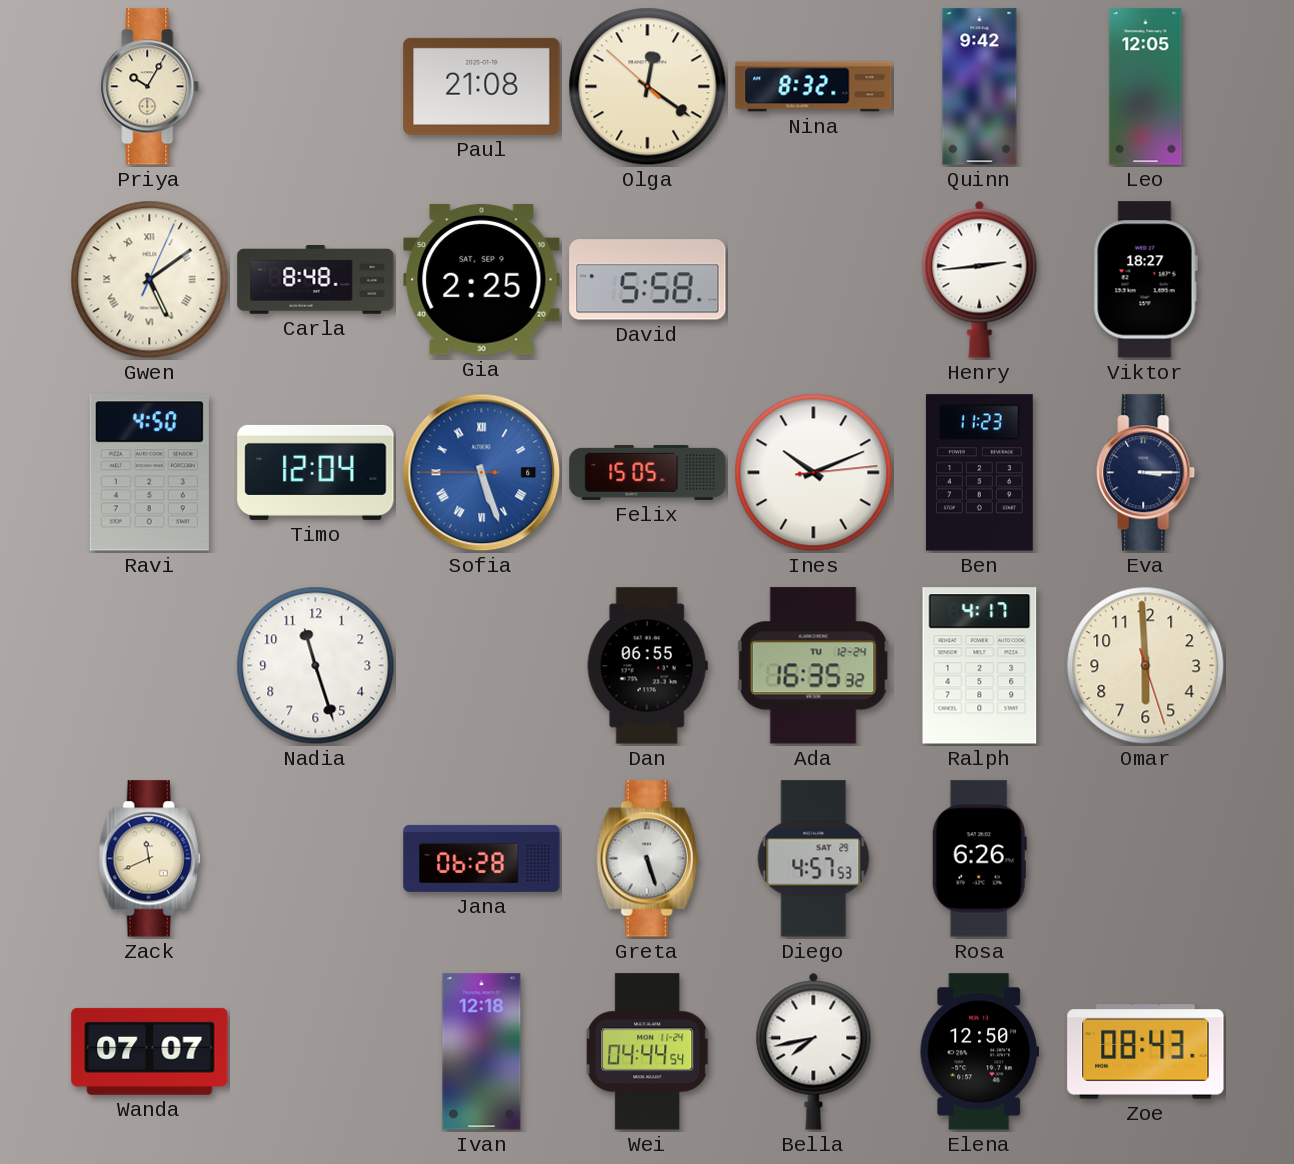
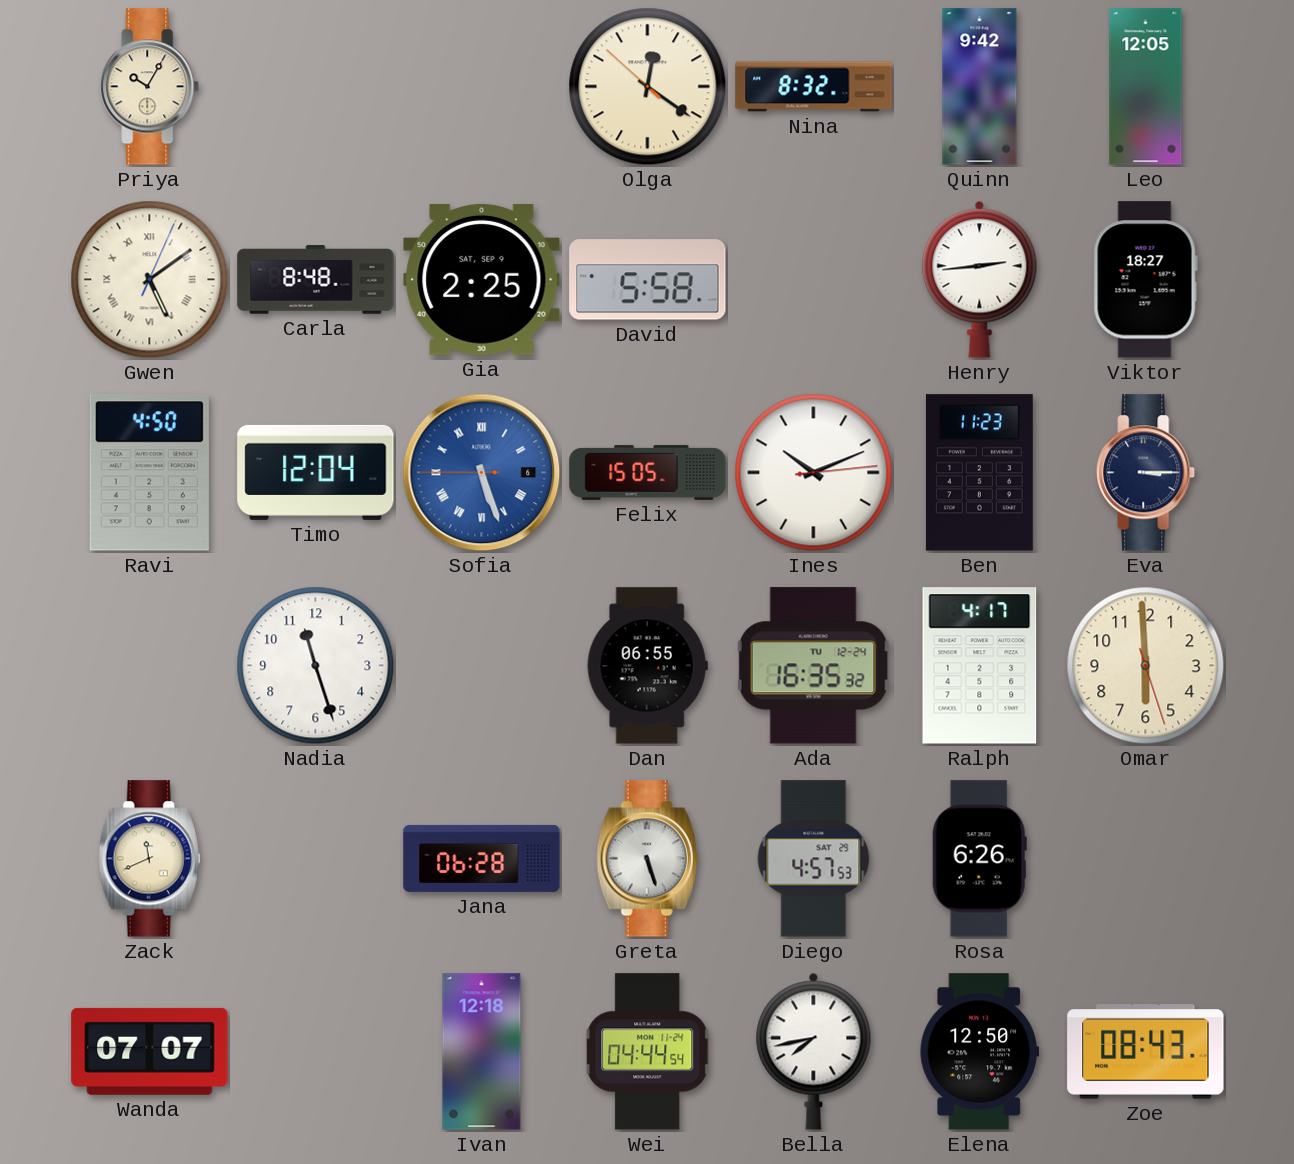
Paul: 21:08 -> none (482, 86)
